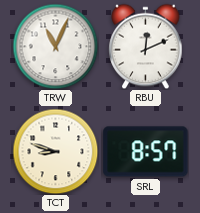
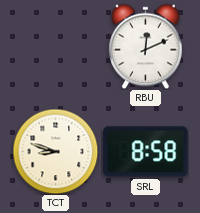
TRW: 11:04 -> none (55, 46)
SRL: 8:57 -> 8:58 (146, 152)
